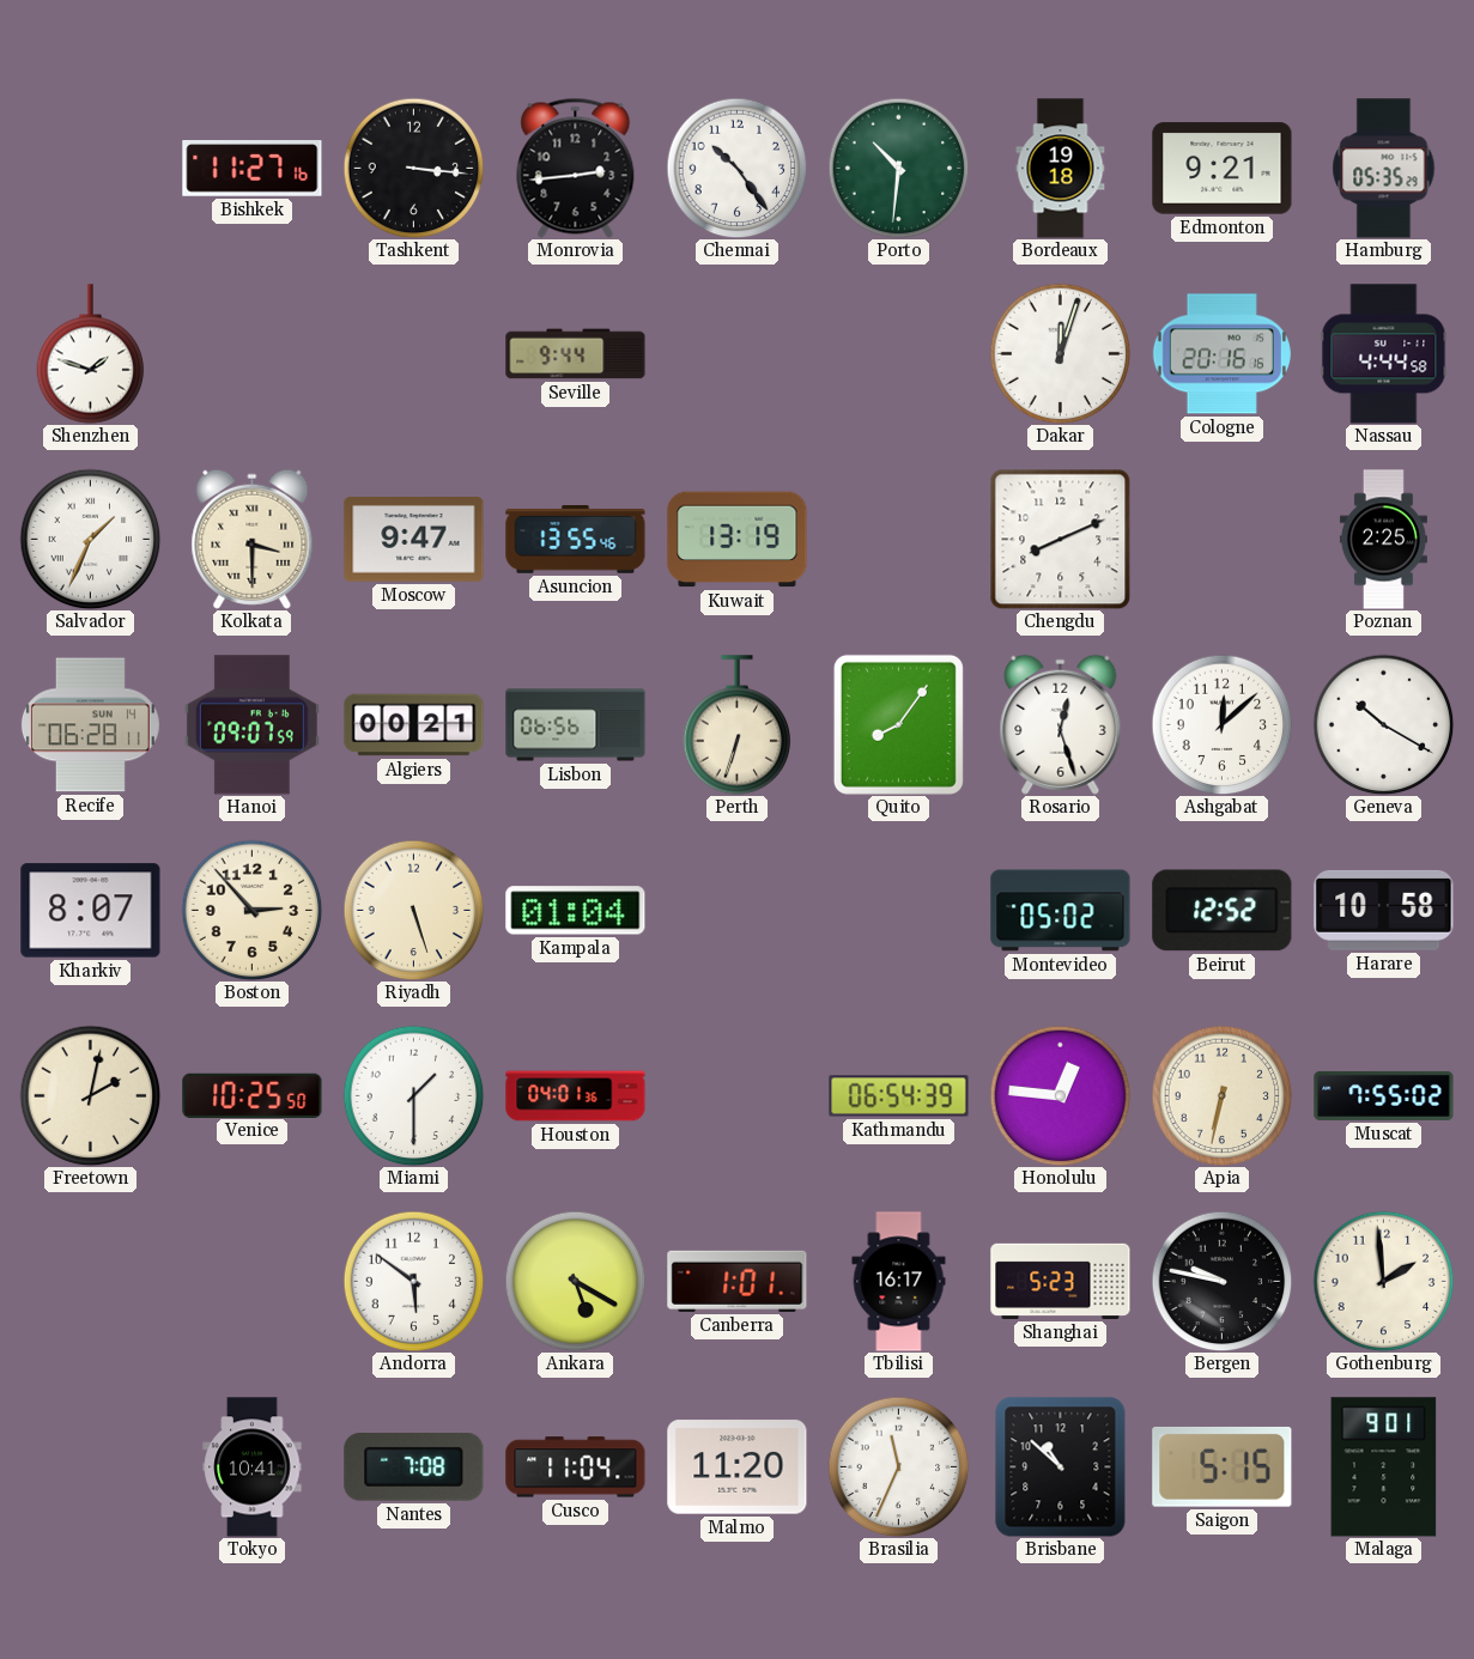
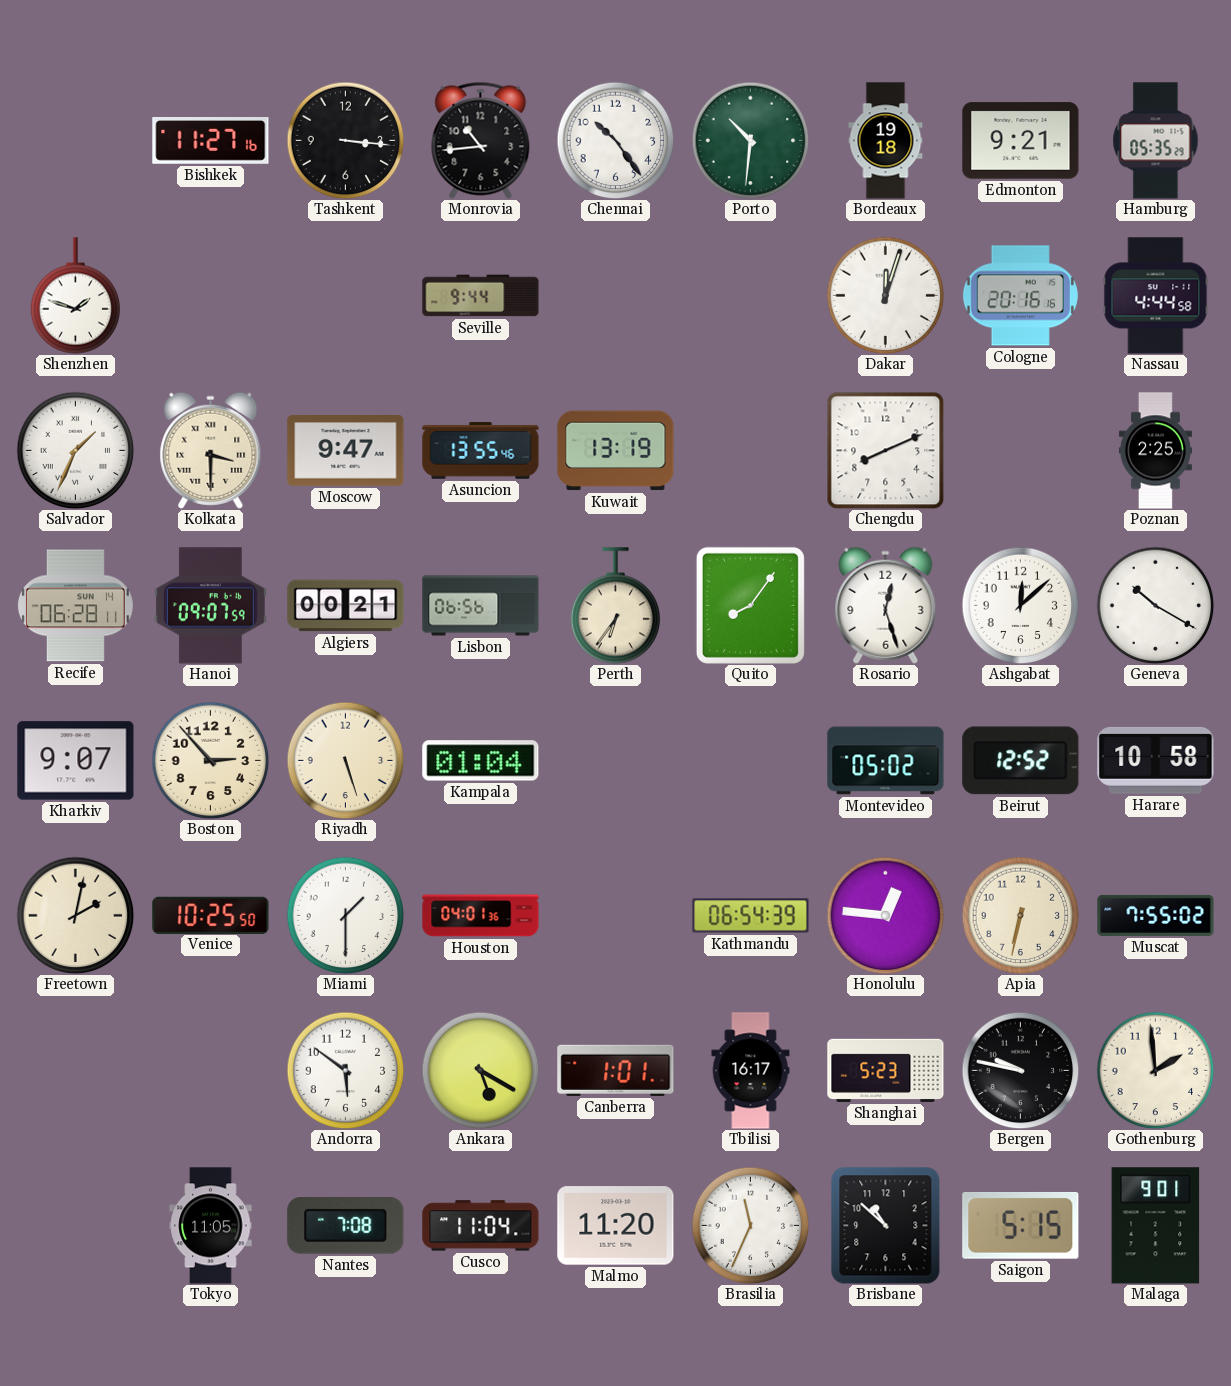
Monrovia: 2:44 -> 10:44 (481, 140)
Perth: 6:33 -> 6:36 (616, 606)
Kharkiv: 8:07 -> 9:07 (76, 761)
Tokyo: 10:41 -> 11:05 (211, 1226)
